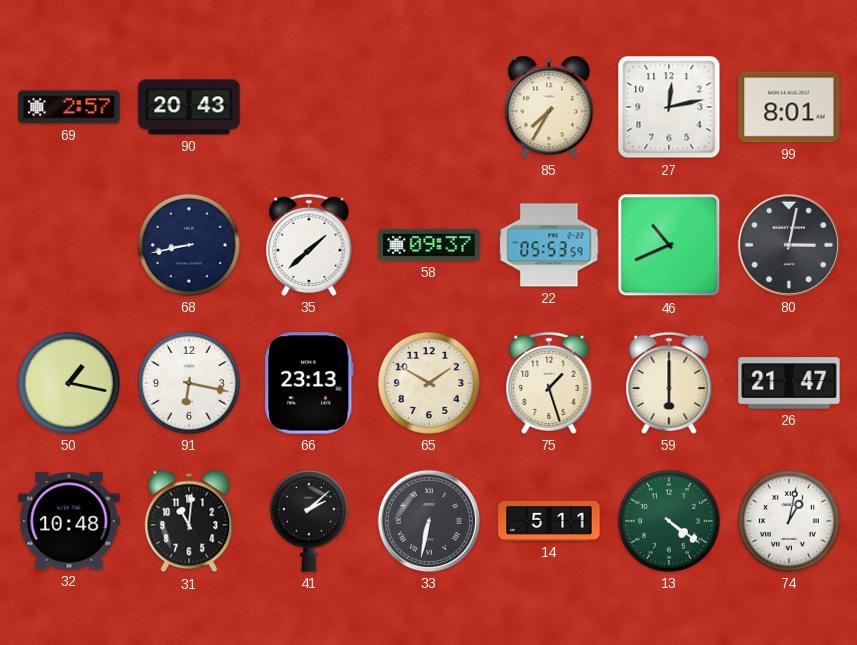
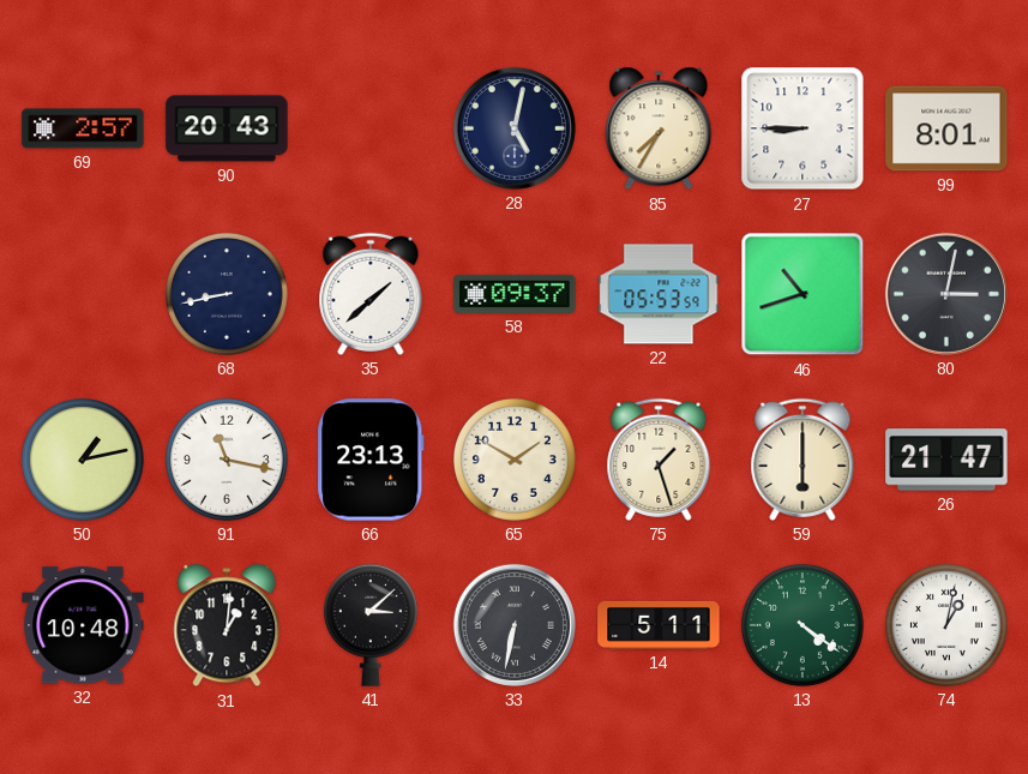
28: none -> 5:02 (515, 128)
27: 12:13 -> 8:45 (802, 128)
46: 10:41 -> 10:42 (802, 294)
50: 1:17 -> 1:13 (84, 461)
91: 6:17 -> 11:17 (228, 461)
31: 11:01 -> 1:01 (227, 625)
41: 2:08 -> 3:08 (371, 625)
